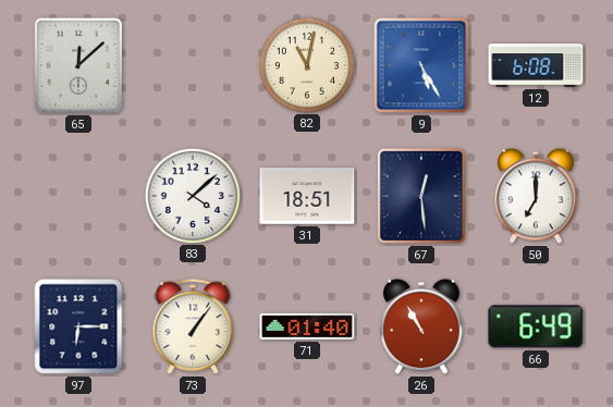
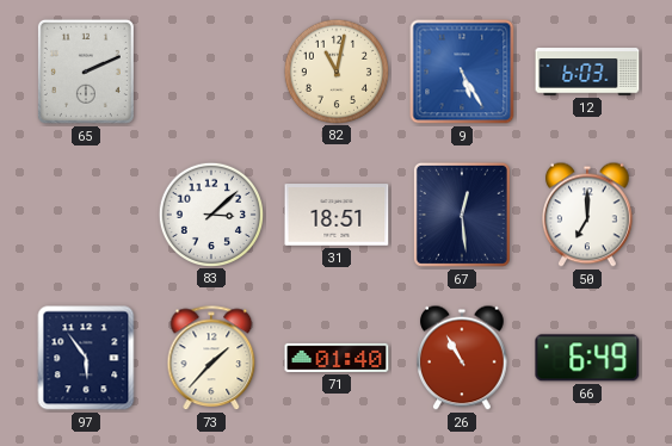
65: 12:08 -> 2:11 (86, 72)
12: 6:08 -> 6:03 (587, 72)
83: 4:08 -> 3:08 (210, 213)
97: 6:15 -> 5:54 (86, 358)
73: 1:06 -> 1:37 (211, 359)
